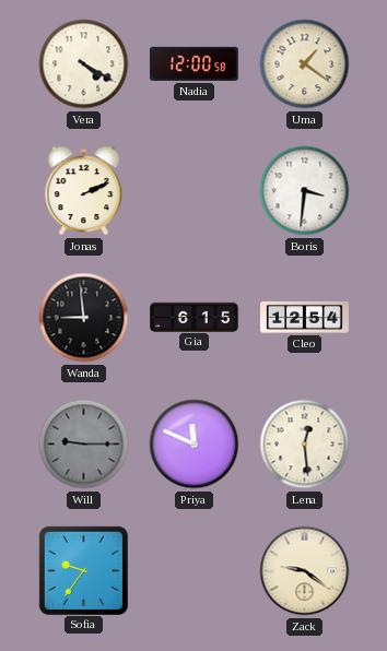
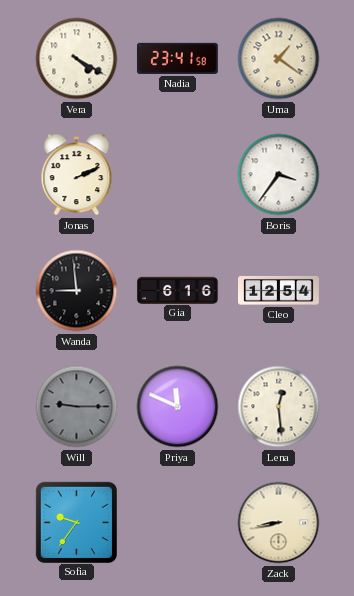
Nadia: 12:00 -> 23:41 (177, 58)
Boris: 3:31 -> 3:36 (279, 175)
Gia: 6:15 -> 6:16 (178, 290)
Zack: 9:21 -> 8:43 (279, 523)
